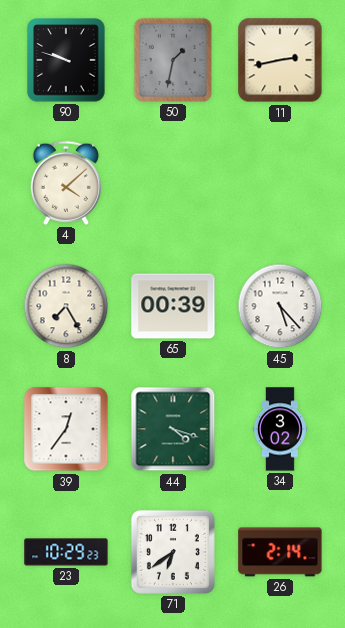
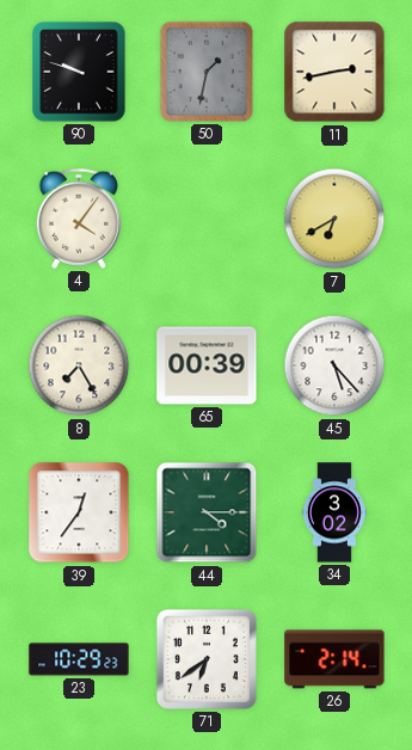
4: 4:08 -> 4:06 (79, 219)
7: none -> 6:40 (334, 219)
44: 4:18 -> 4:15 (207, 512)
